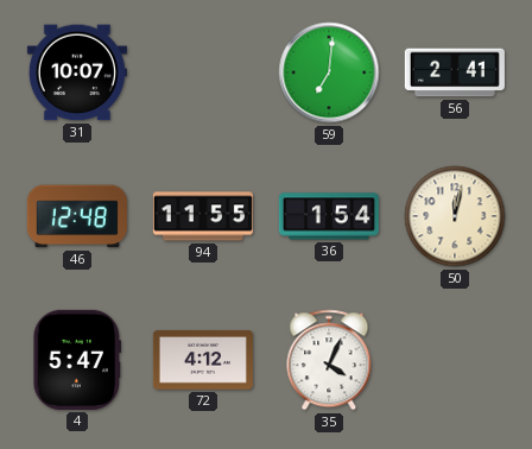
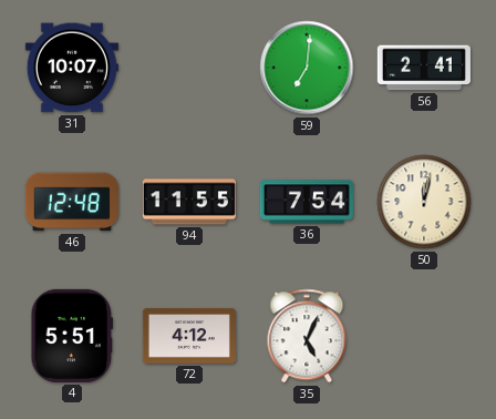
36: 1:54 -> 7:54 (307, 202)
4: 5:47 -> 5:51 (72, 336)
35: 4:04 -> 5:04 (307, 336)
